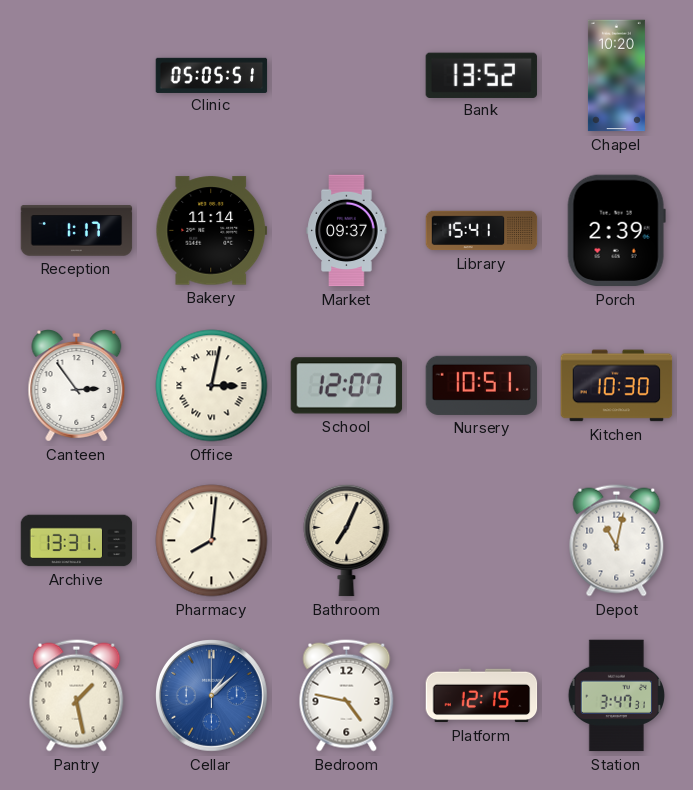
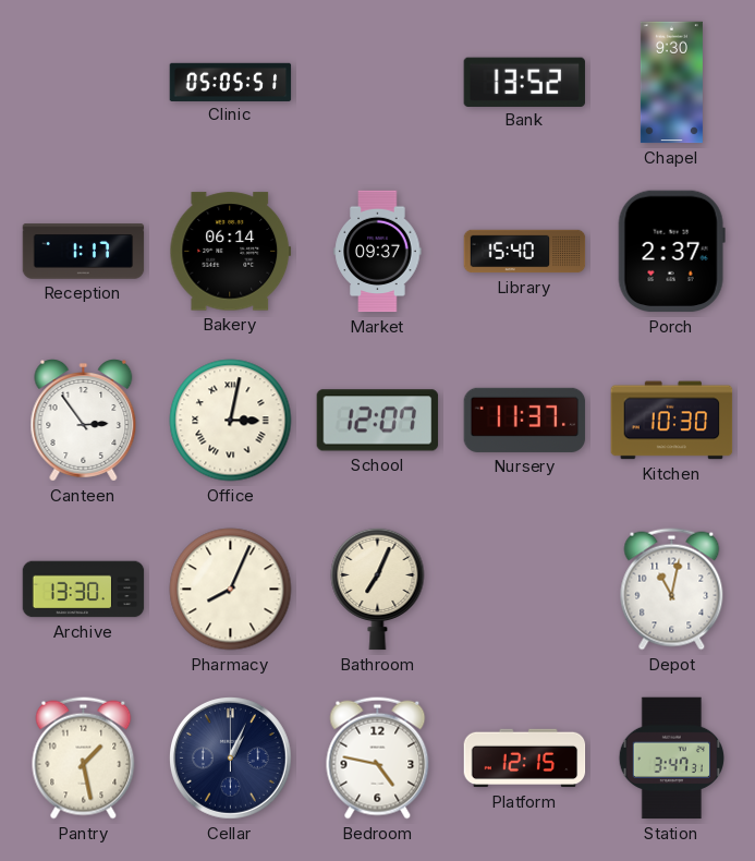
Chapel: 10:20 -> 9:30 (671, 83)
Bakery: 11:14 -> 06:14 (231, 252)
Library: 15:41 -> 15:40 (525, 252)
Porch: 2:39 -> 2:37 (671, 252)
Nursery: 10:51 -> 11:37 (525, 420)
Archive: 13:31 -> 13:30 (84, 590)
Pharmacy: 8:01 -> 8:04 (231, 590)
Cellar: 1:08 -> 1:04 (231, 759)
Cellar dial: blue -> navy (231, 759)
